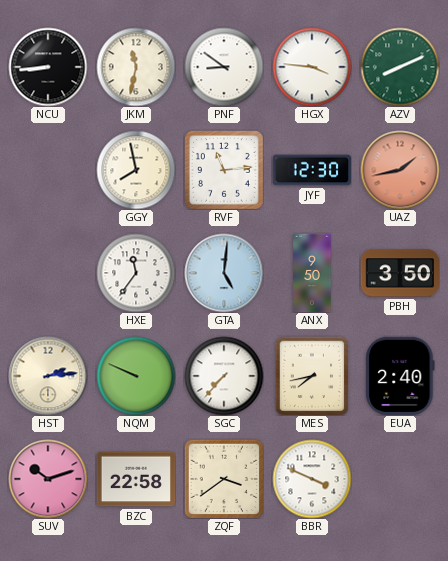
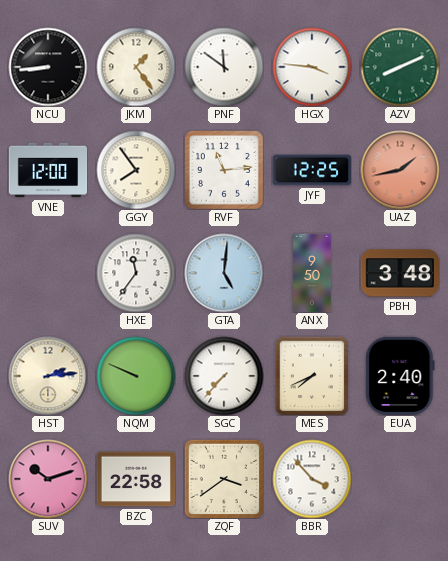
JKM: 11:32 -> 1:24 (136, 67)
PNF: 8:51 -> 11:51 (224, 67)
VNE: none -> 12:00 (48, 170)
GGY: 7:58 -> 7:54 (136, 170)
JYF: 12:30 -> 12:25 (312, 170)
PBH: 3:50 -> 3:48 (399, 273)
MES: 7:43 -> 7:41 (311, 375)
BBR: 3:49 -> 3:53 (312, 479)
